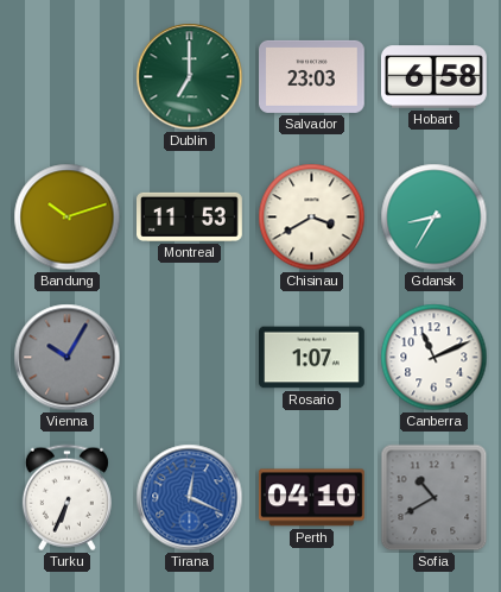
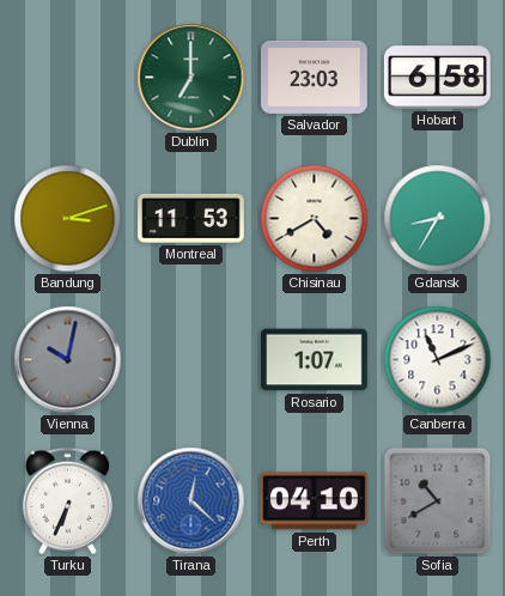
Bandung: 10:12 -> 3:12 (68, 219)
Chisinau: 3:40 -> 4:40 (315, 219)
Vienna: 10:05 -> 10:02 (68, 360)
Tirana: 12:19 -> 12:22 (191, 501)
